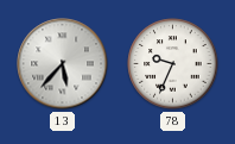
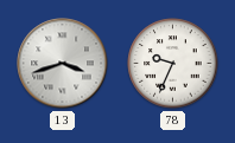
13: 5:37 -> 3:42 (63, 64)
